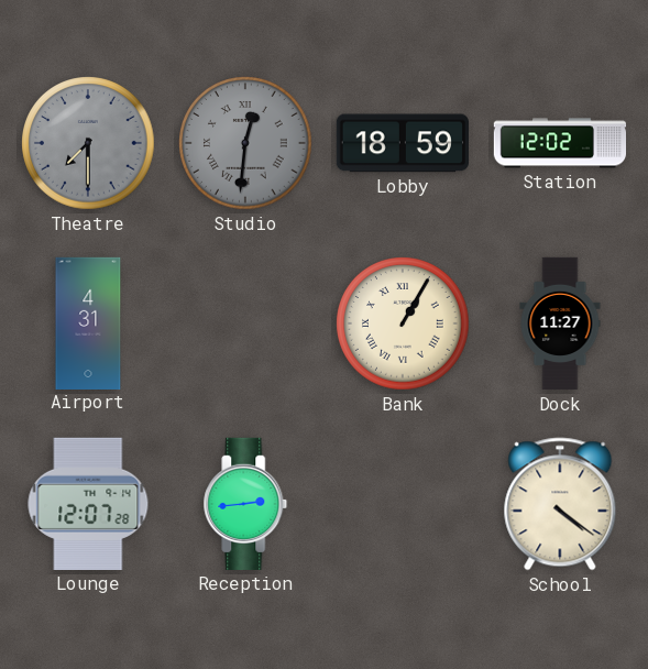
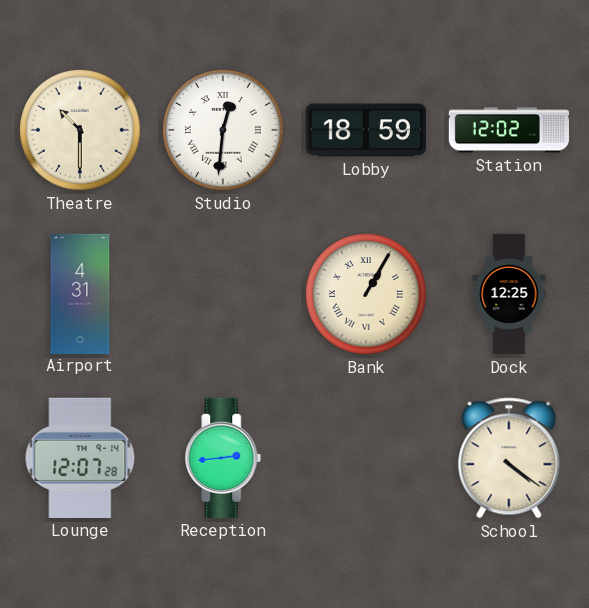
Theatre: 7:30 -> 10:30 (80, 130)
Theatre dial: grey -> cream (80, 130)
Studio dial: grey -> white (223, 130)
Dock: 11:27 -> 12:25 (509, 294)
